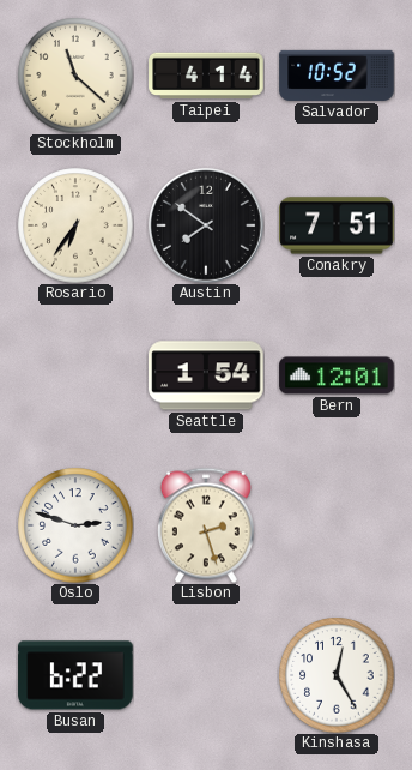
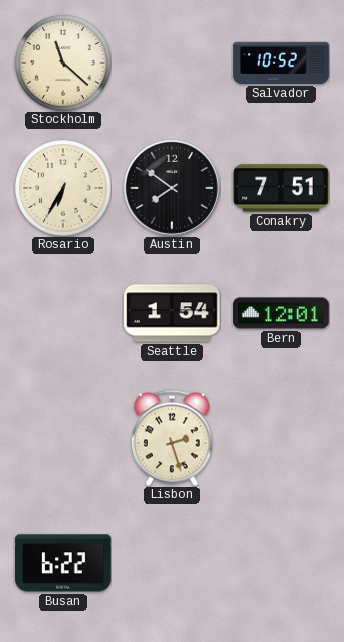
Taipei: 4:14 -> none (206, 76)
Rosario: 6:36 -> 6:35 (63, 188)
Oslo: 2:48 -> none (75, 525)
Kinshasa: 12:25 -> none (337, 675)
